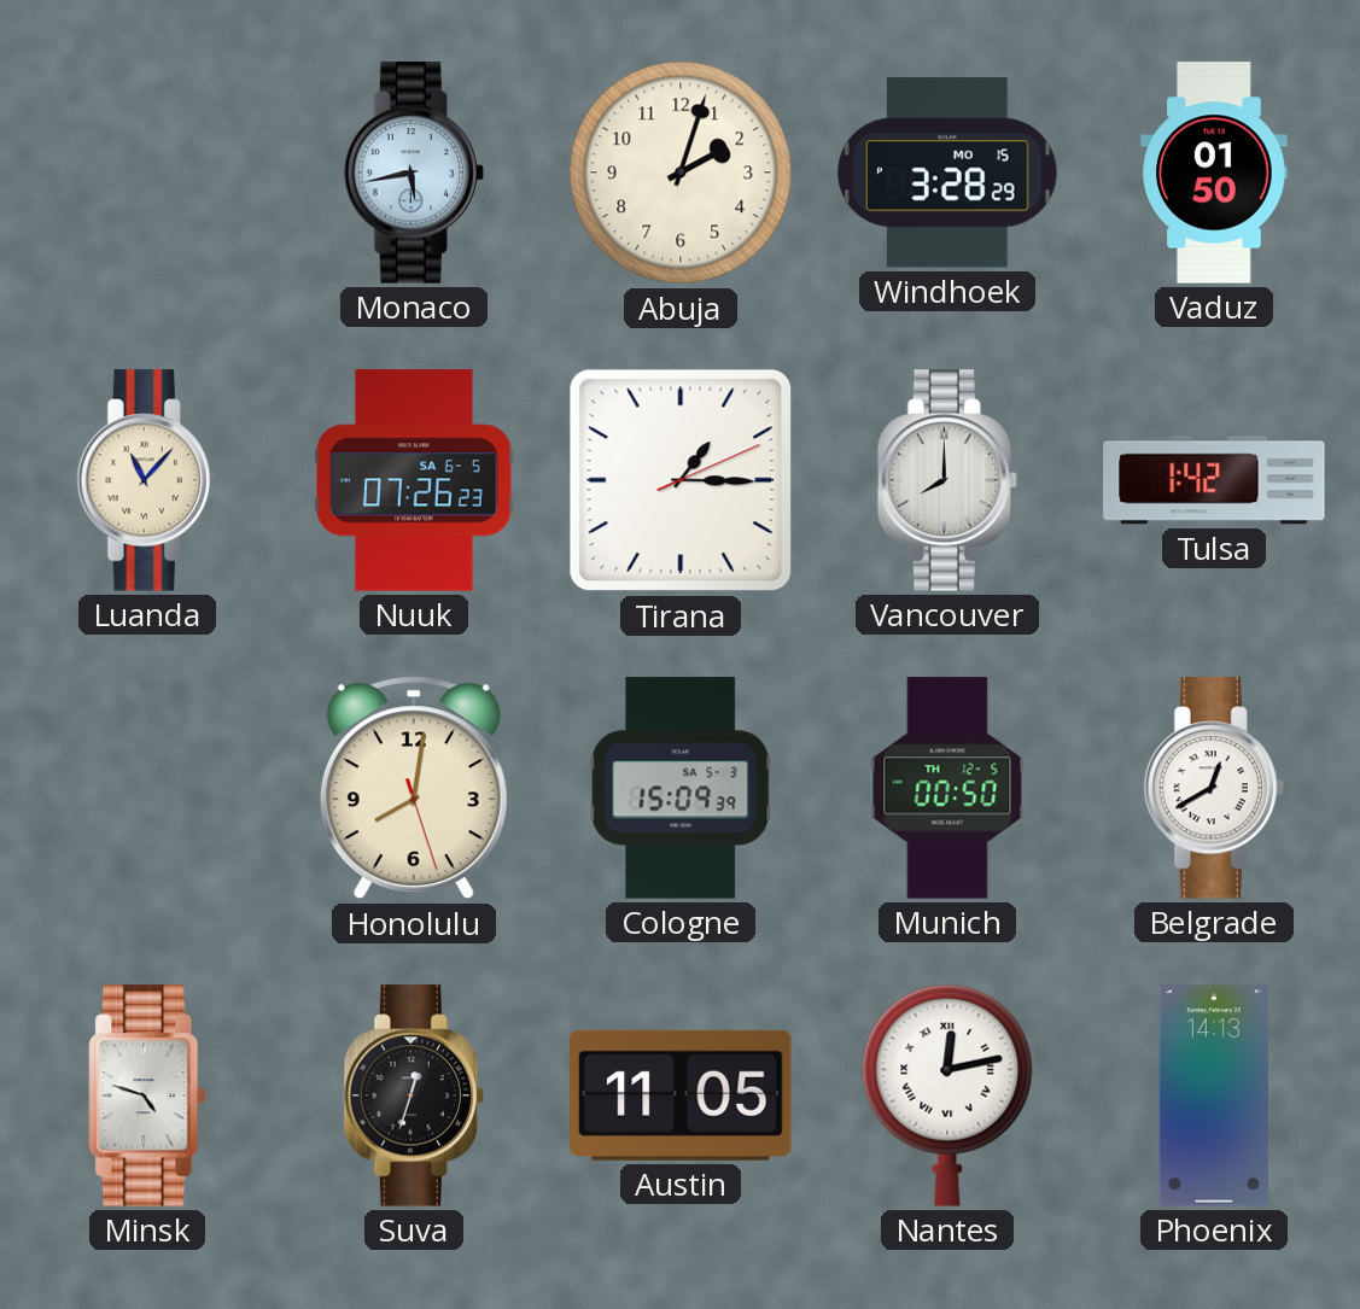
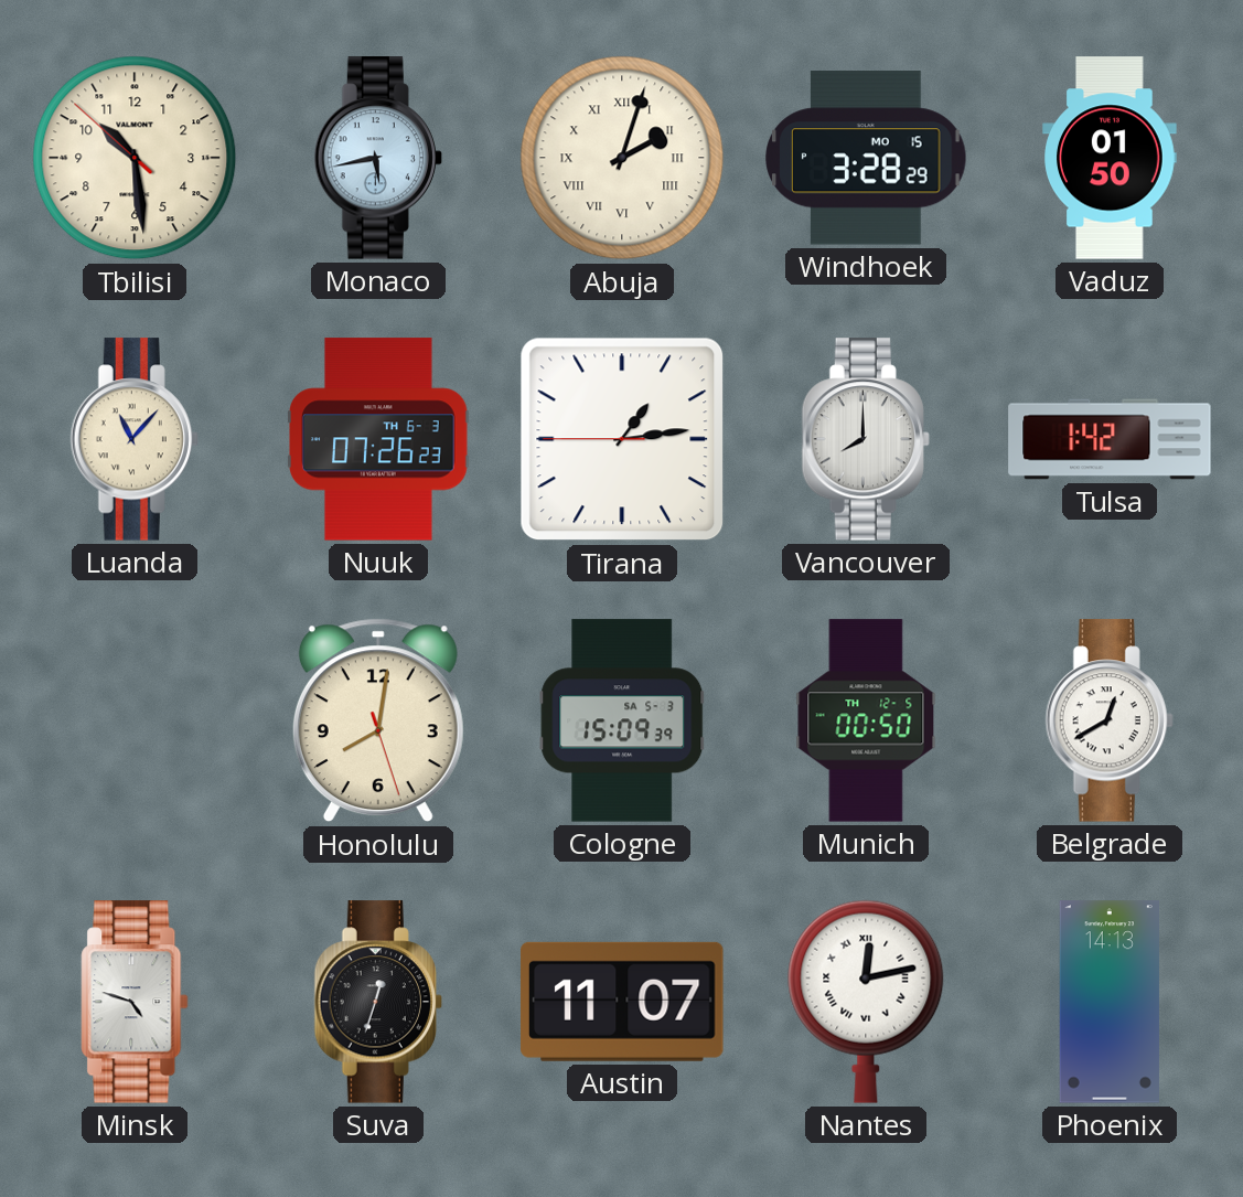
Tbilisi: none -> 10:28 (135, 158)
Abuja numerals: Arabic -> Roman (622, 158)
Nuuk date: SA 6-5 -> TH 6-3 (378, 439)
Tirana: 1:15 -> 1:13 (622, 439)
Austin: 11:05 -> 11:07 (622, 1002)
